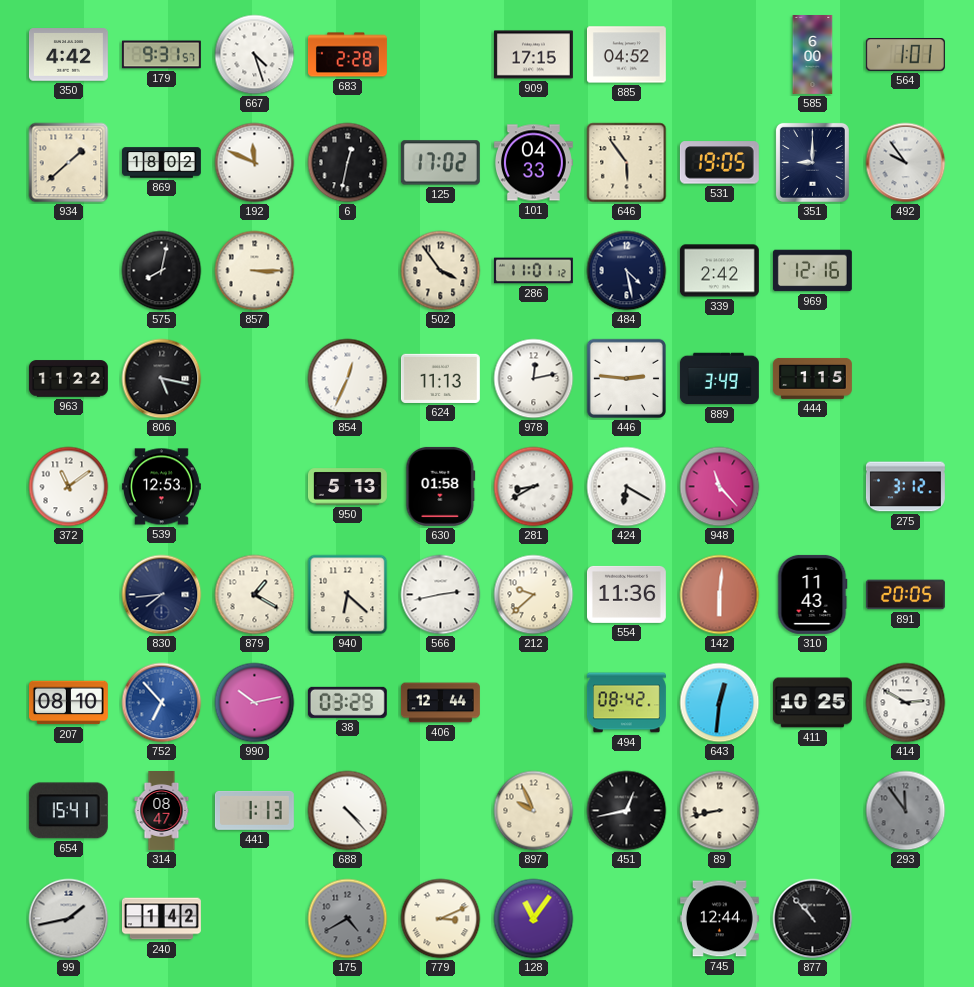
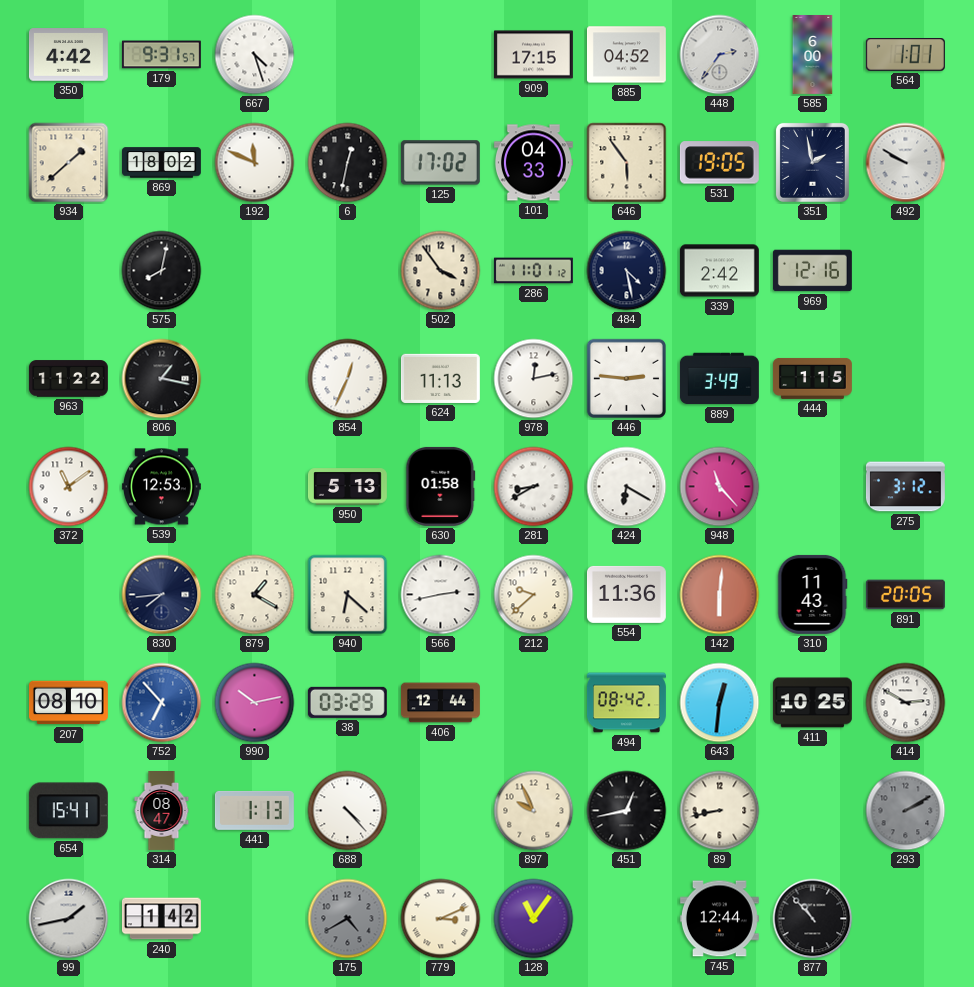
683: 2:28 -> none (347, 55)
448: none -> 2:36 (720, 55)
351: 9:00 -> 1:58 (812, 162)
492: 9:54 -> 9:50 (906, 163)
857: 3:15 -> none (255, 271)
806: 5:17 -> 1:17 (162, 379)
293: 11:54 -> 2:10 (906, 811)
